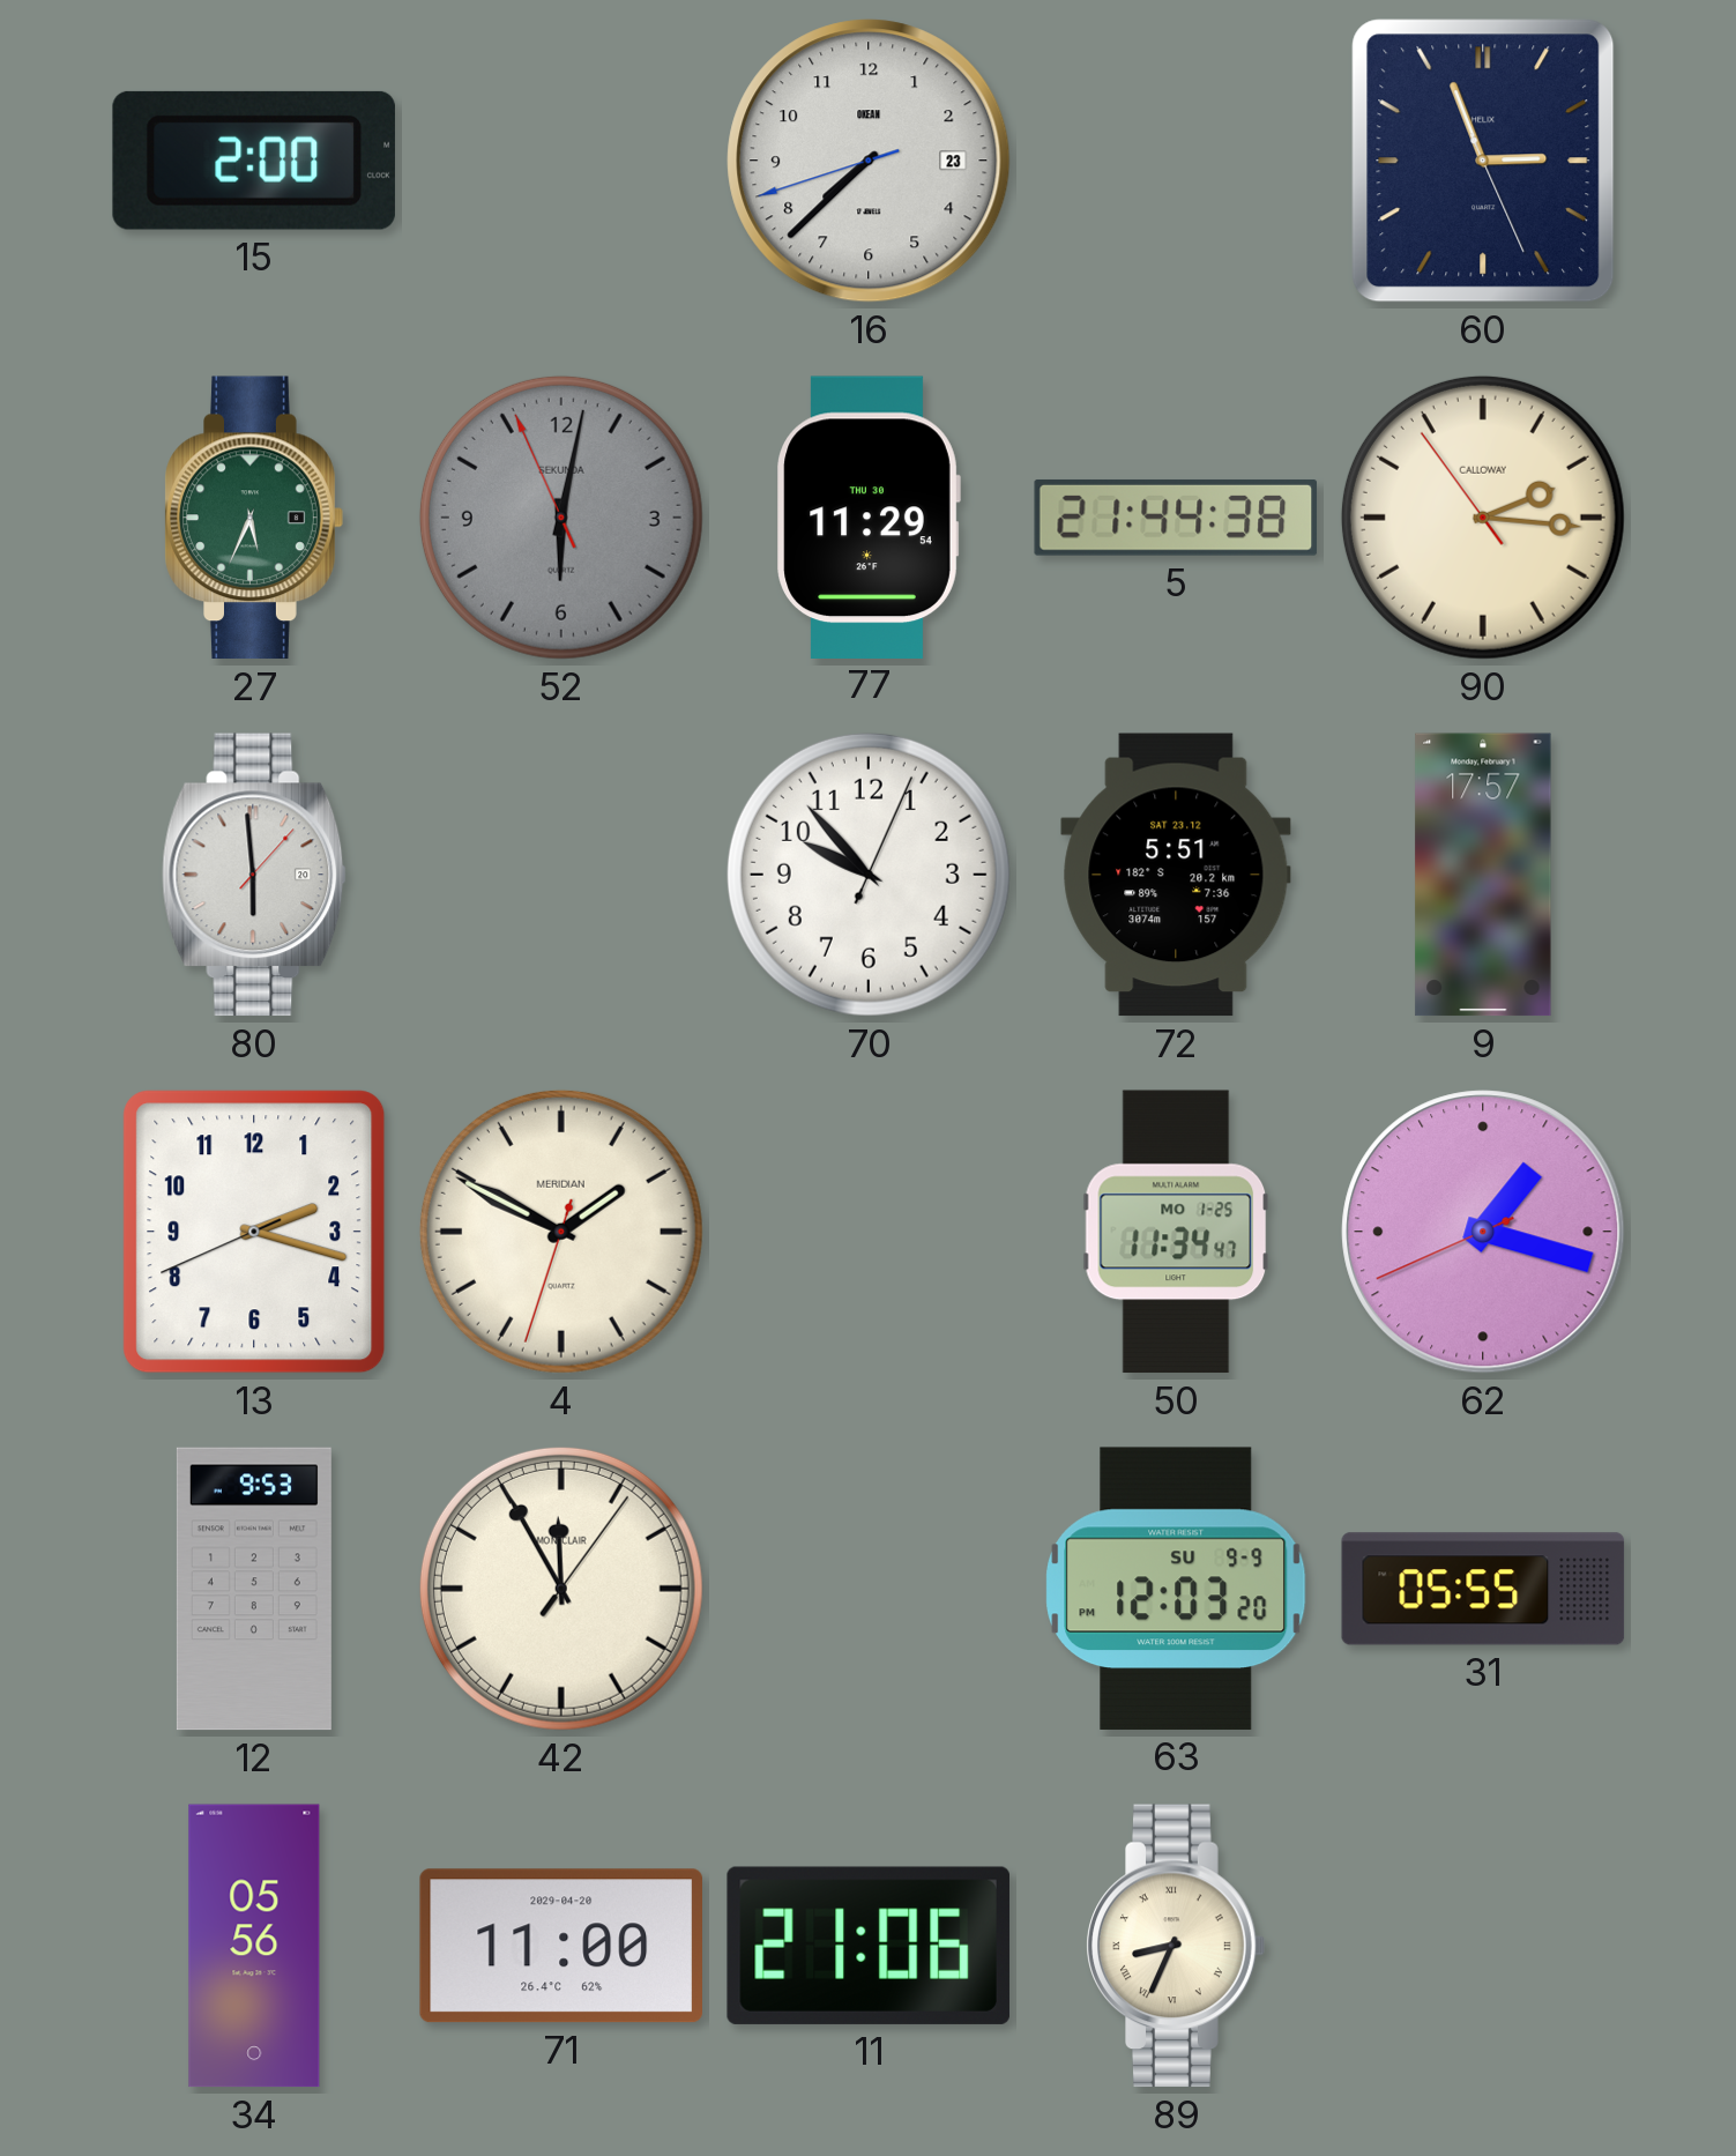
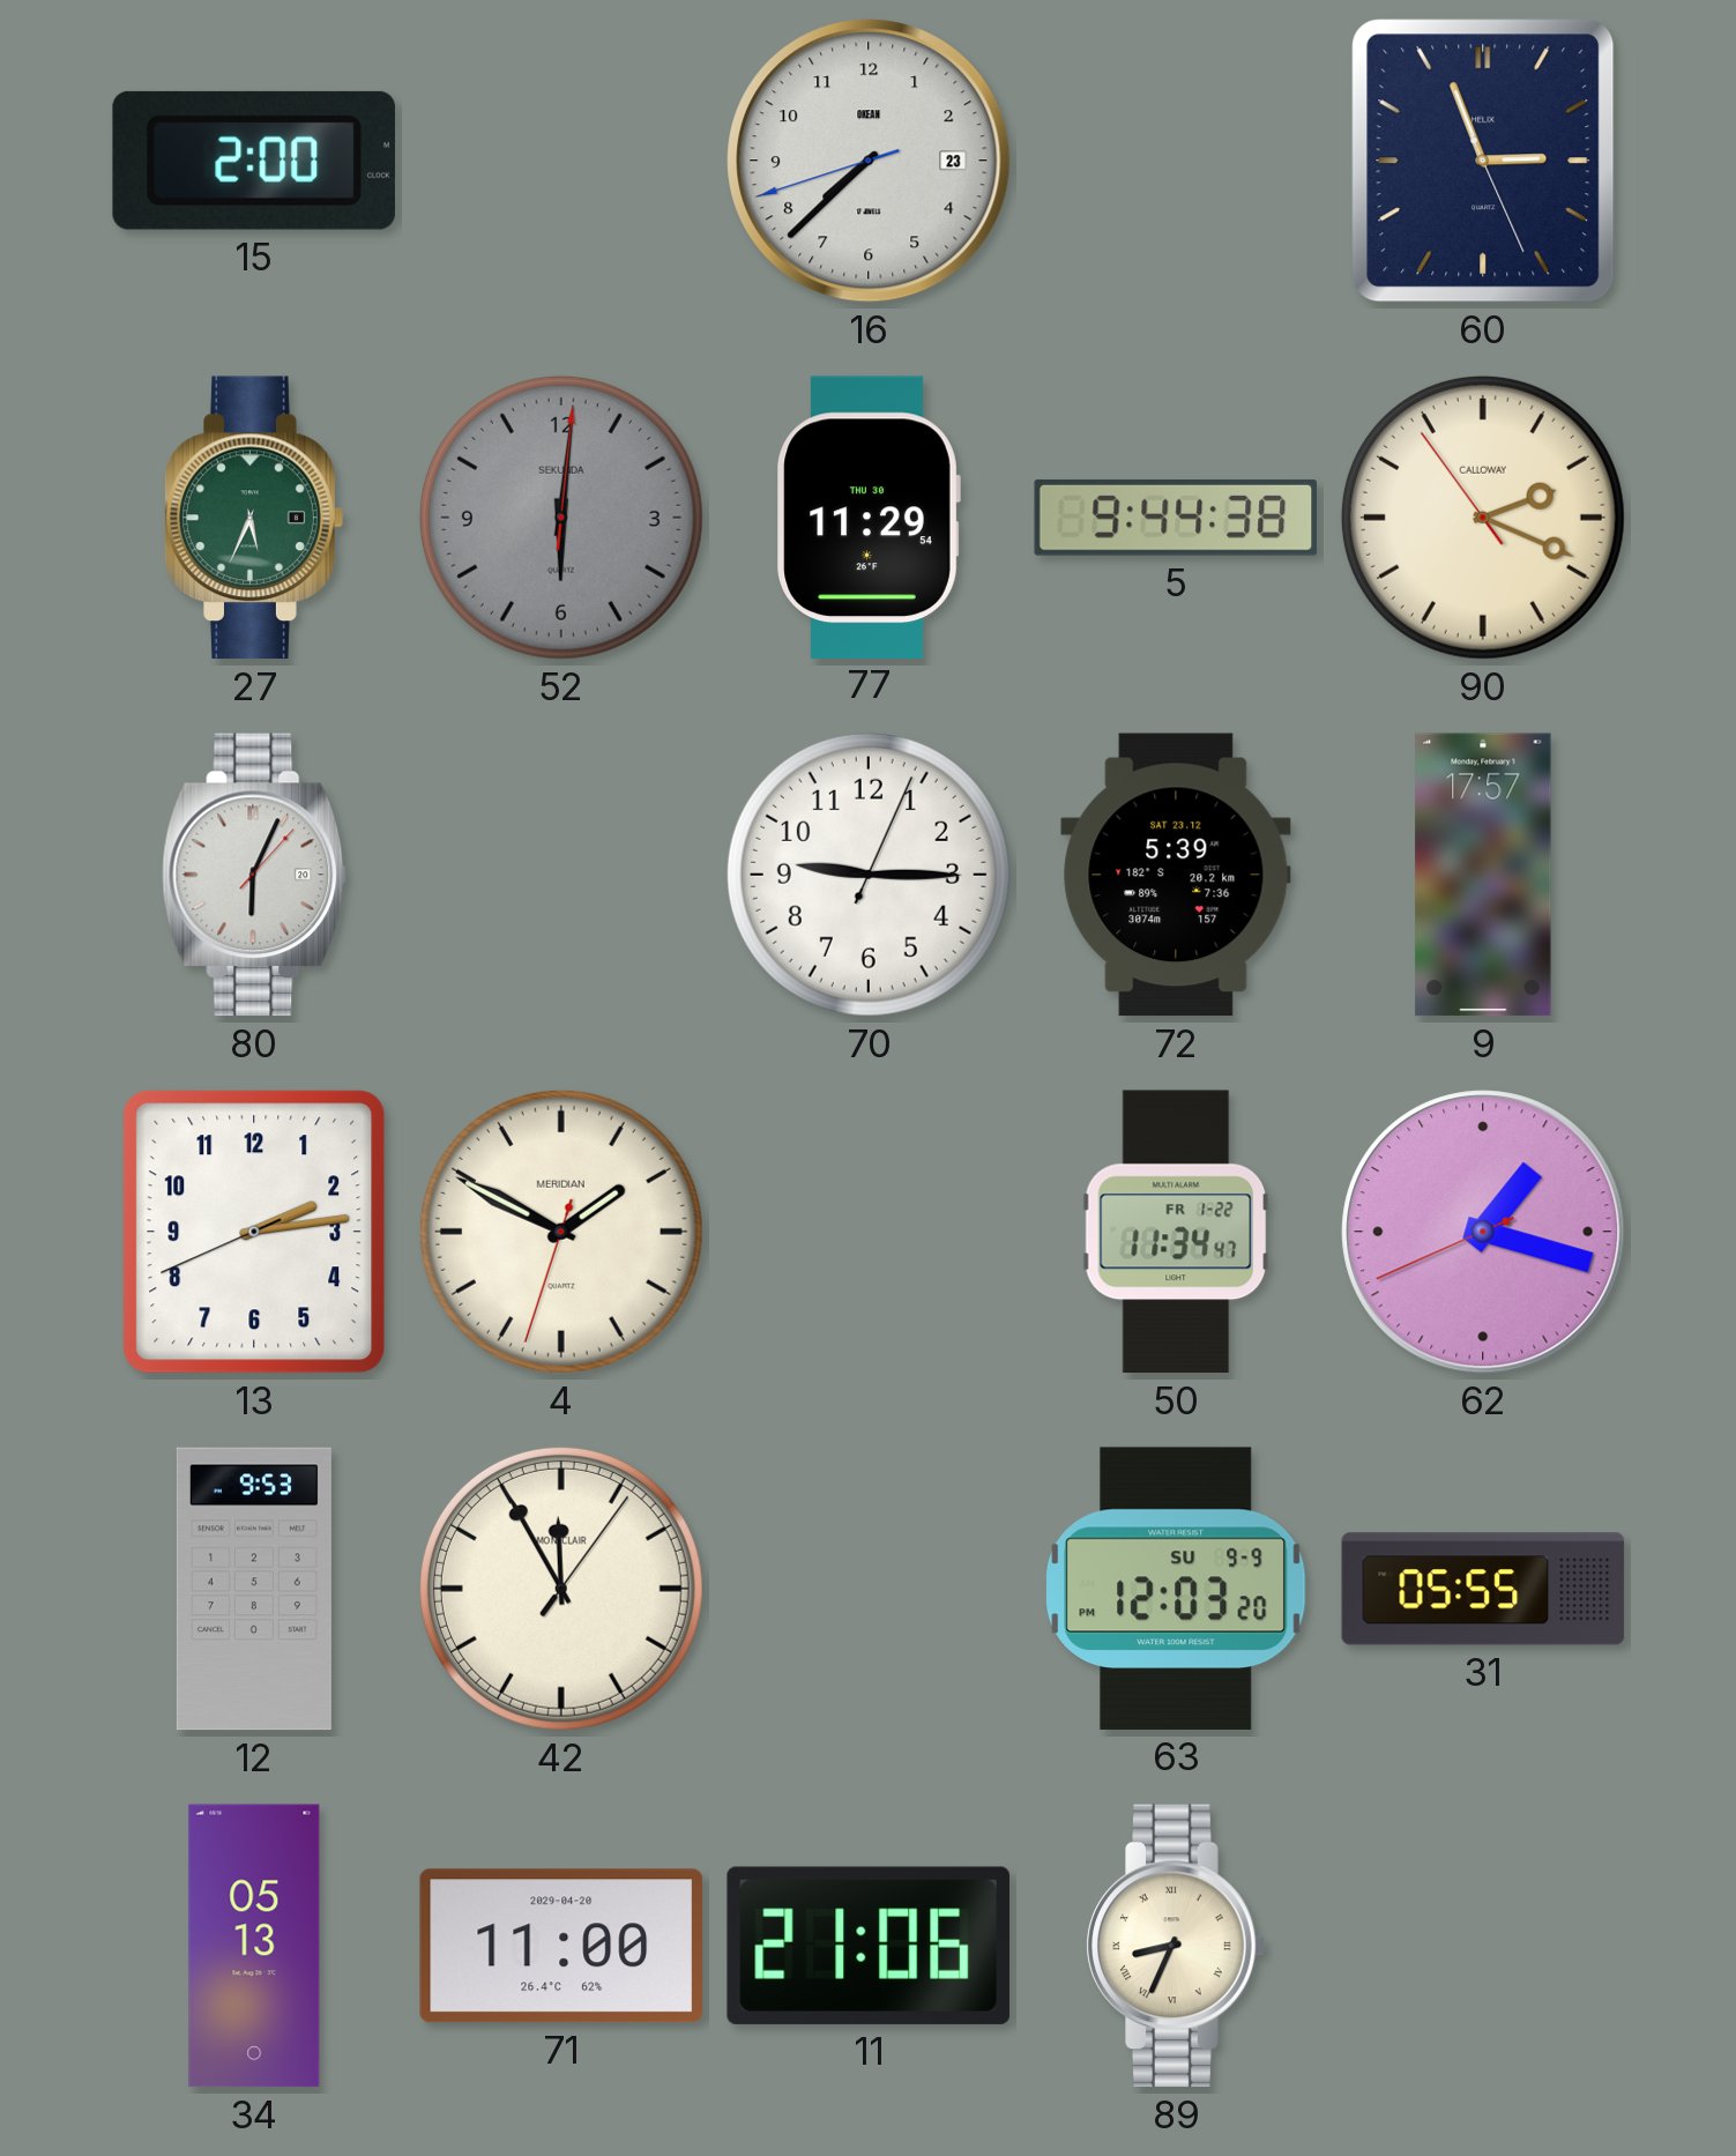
52: 6:01:56 -> 6:01:01 (561, 518)
5: 21:44 -> 9:44 (1176, 518)
90: 2:15 -> 2:18 (1483, 518)
80: 5:59 -> 6:04 (254, 875)
70: 9:53 -> 9:15 (869, 875)
72: 5:51 -> 5:39 (1176, 875)
13: 2:17 -> 2:13 (254, 1232)
50 date: MO 1-25 -> FR 1-22 (1176, 1232)
34: 05:56 -> 05:13 (254, 1946)
